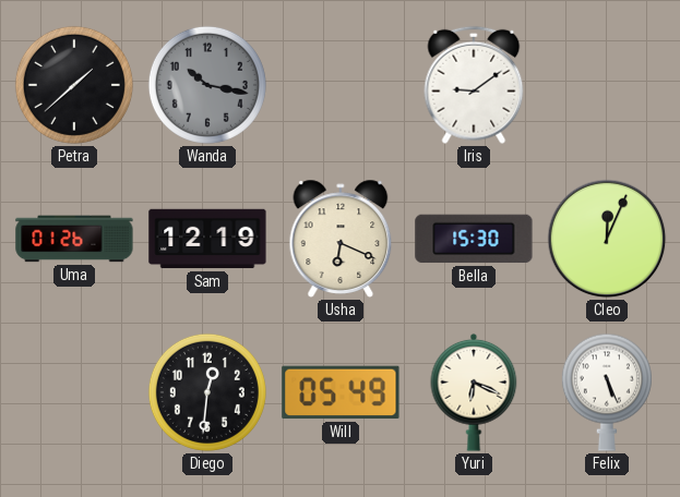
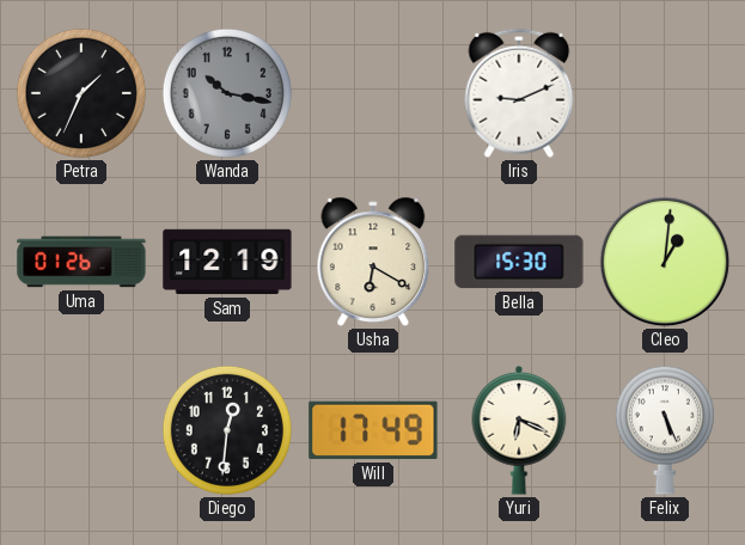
Petra: 1:38 -> 1:34 (81, 93)
Iris: 9:09 -> 9:11 (519, 93)
Usha: 6:19 -> 6:20 (373, 262)
Cleo: 12:04 -> 1:01 (665, 262)
Will: 05:49 -> 17:49 (373, 430)
